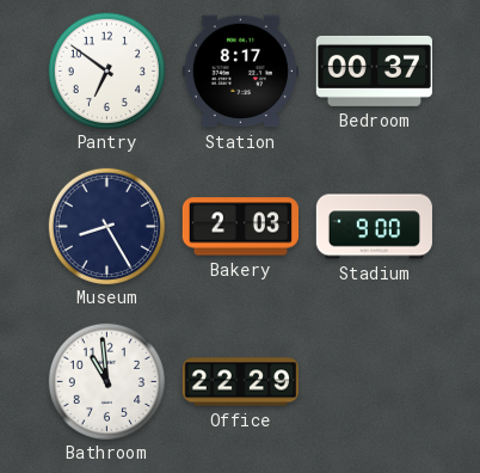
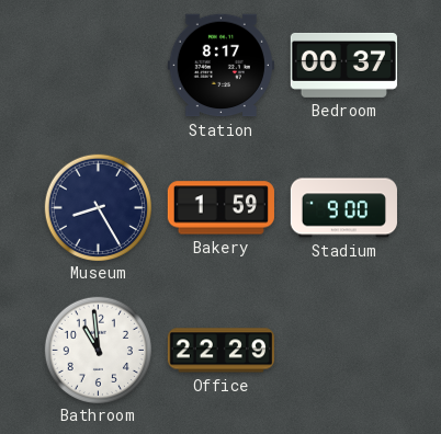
Pantry: 6:51 -> none (106, 70)
Bakery: 2:03 -> 1:59 (220, 208)
